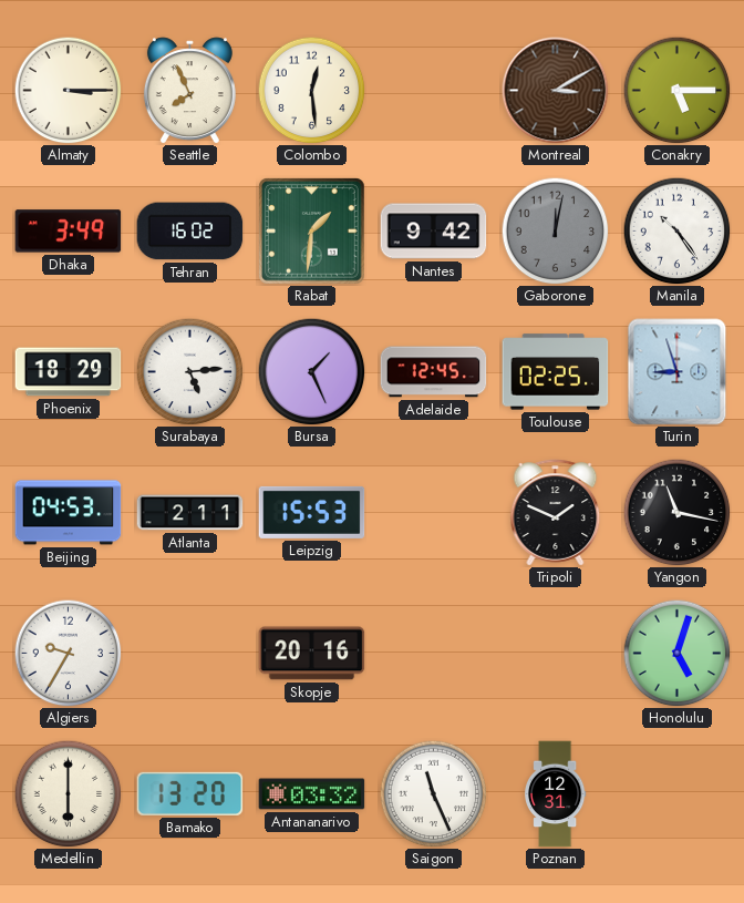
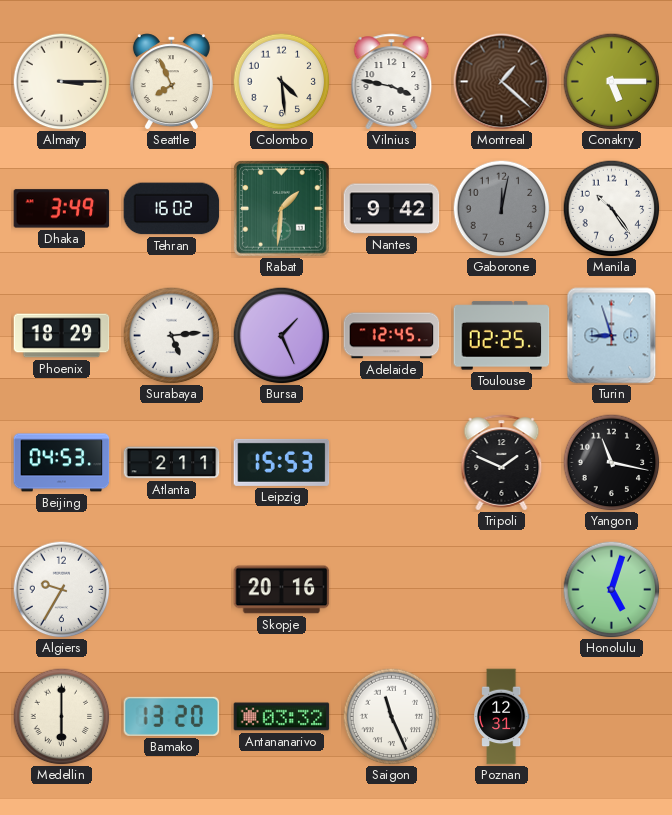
Colombo: 12:29 -> 4:29 (281, 81)
Vilnius: none -> 3:47 (392, 82)
Montreal: 3:10 -> 1:22 (502, 82)
